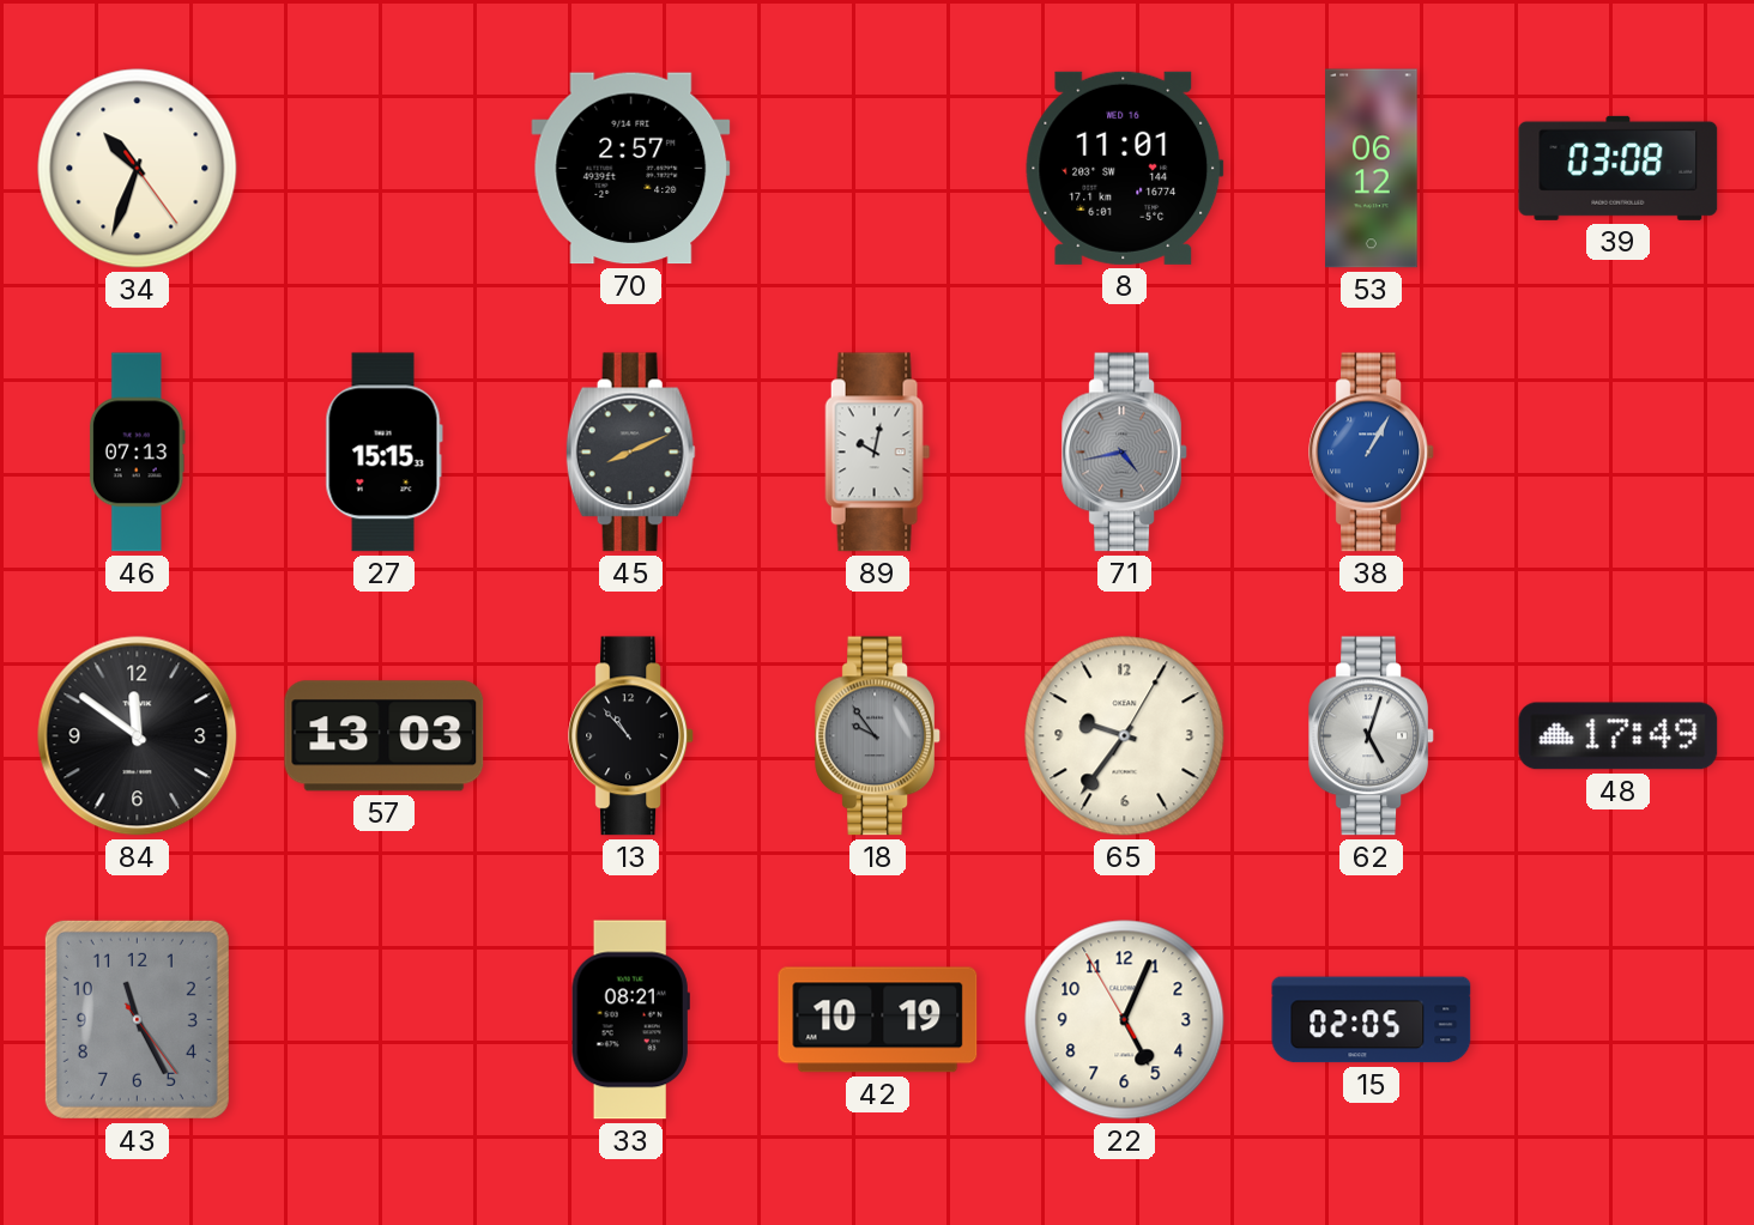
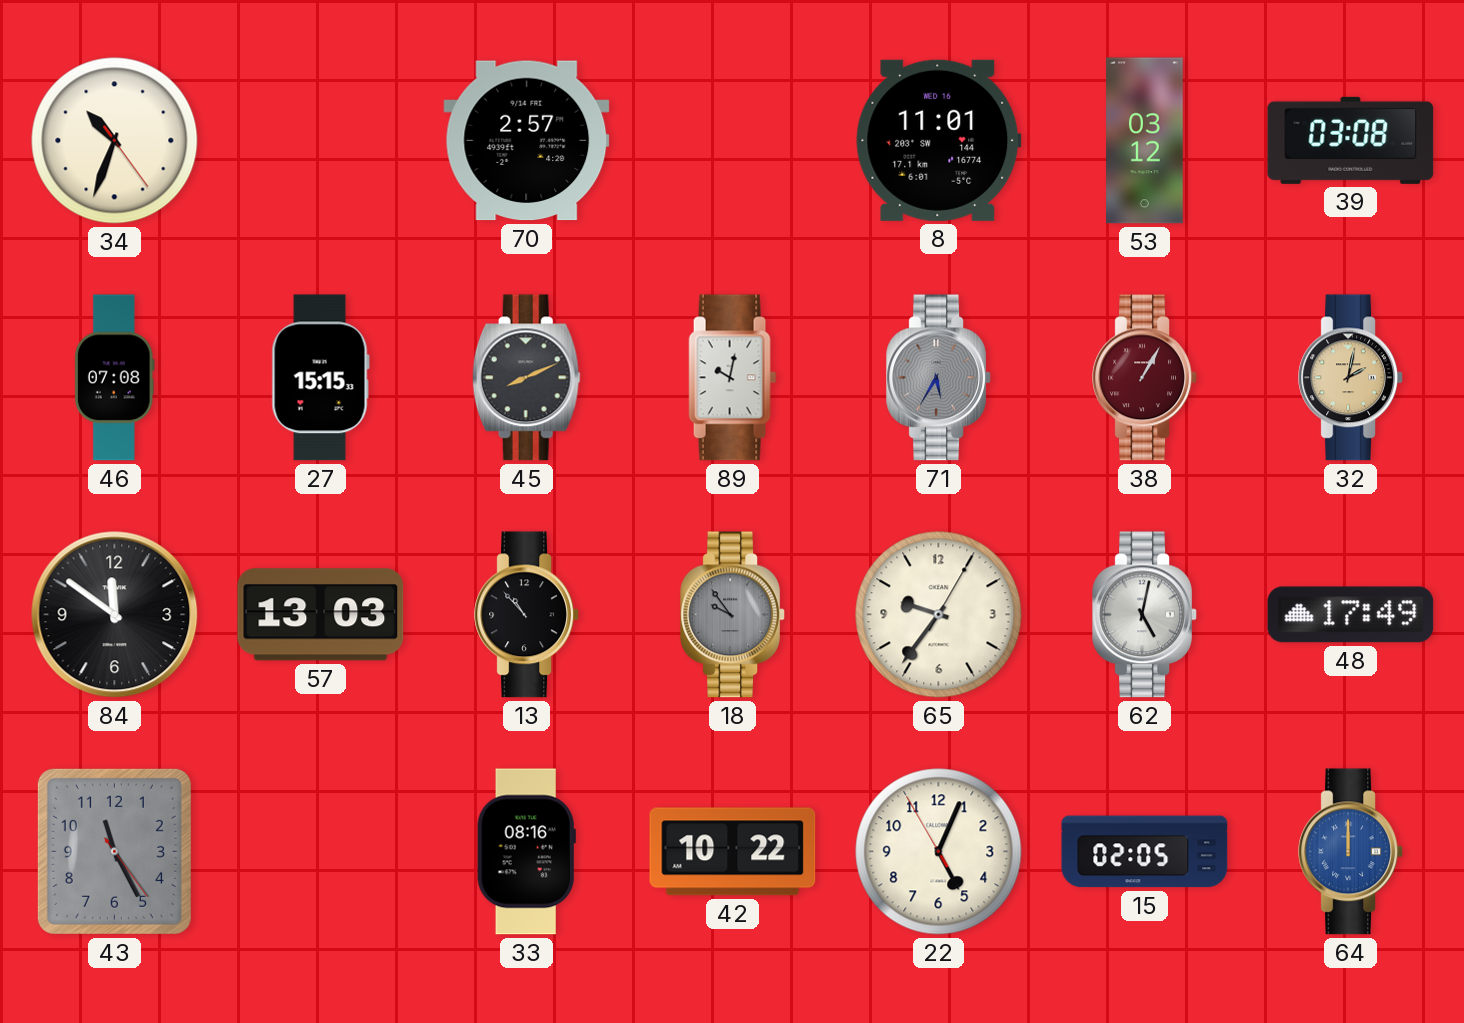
53: 06:12 -> 03:12 (1145, 141)
46: 07:13 -> 07:08 (114, 378)
71: 4:43 -> 5:35 (939, 378)
38 dial: blue -> burgundy (1145, 378)
32: none -> 2:02 (1351, 378)
62: 5:03 -> 5:02 (1145, 615)
33: 08:21 -> 08:16 (526, 852)
42: 10:19 -> 10:22 (733, 852)
64: none -> 12:00 (1351, 852)
